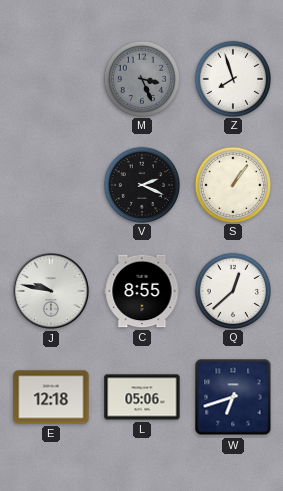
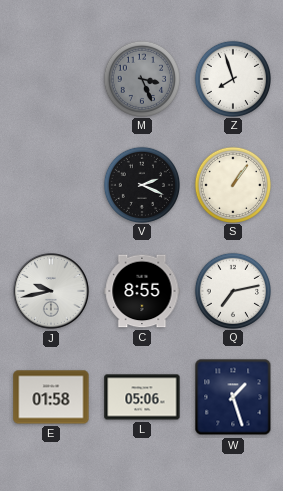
J: 9:47 -> 9:43 (52, 292)
Q: 12:38 -> 7:13 (232, 290)
E: 12:18 -> 01:58 (51, 397)
W: 6:42 -> 1:27 (233, 397)
